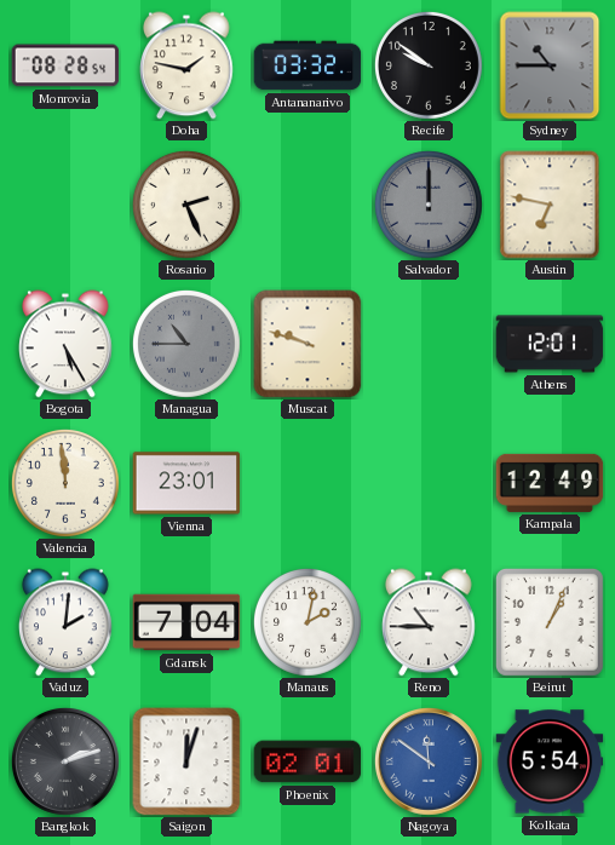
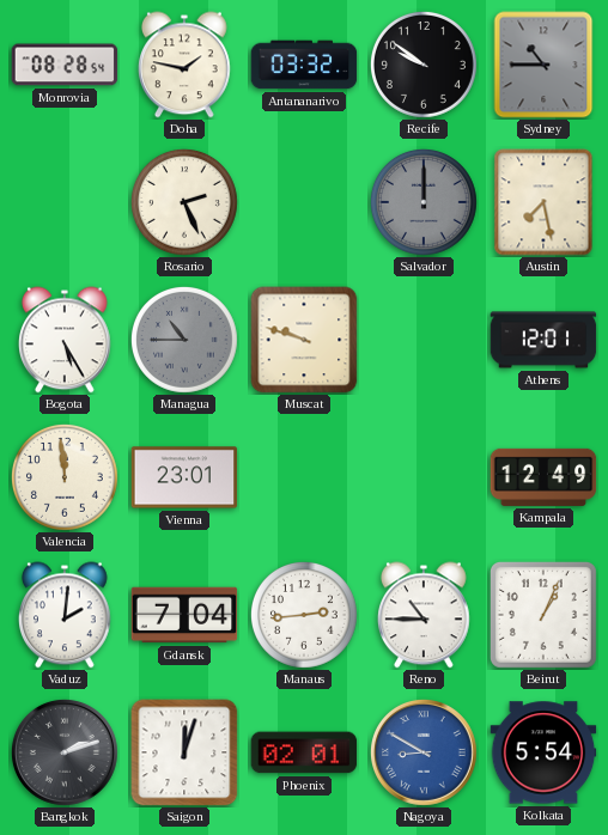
Austin: 6:47 -> 7:28 (543, 202)
Manaus: 2:02 -> 2:44 (304, 615)
Nagoya: 11:51 -> 8:50 (424, 752)
